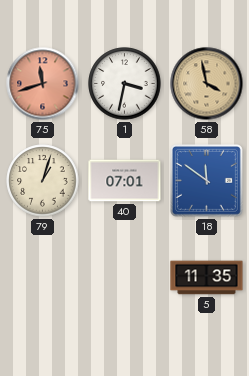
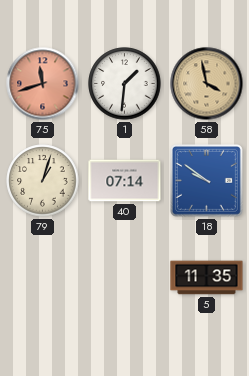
1: 3:32 -> 1:31 (125, 84)
40: 07:01 -> 07:14 (125, 181)
18: 11:51 -> 9:51 (206, 180)
